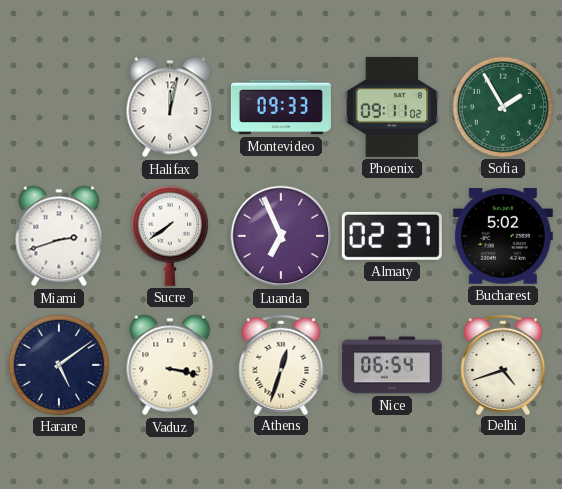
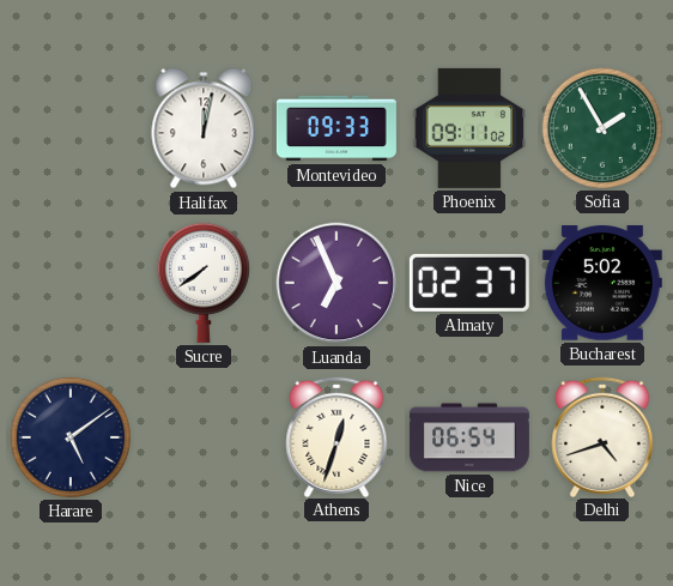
Miami: 2:42 -> none (59, 236)
Vaduz: 3:17 -> none (170, 365)
